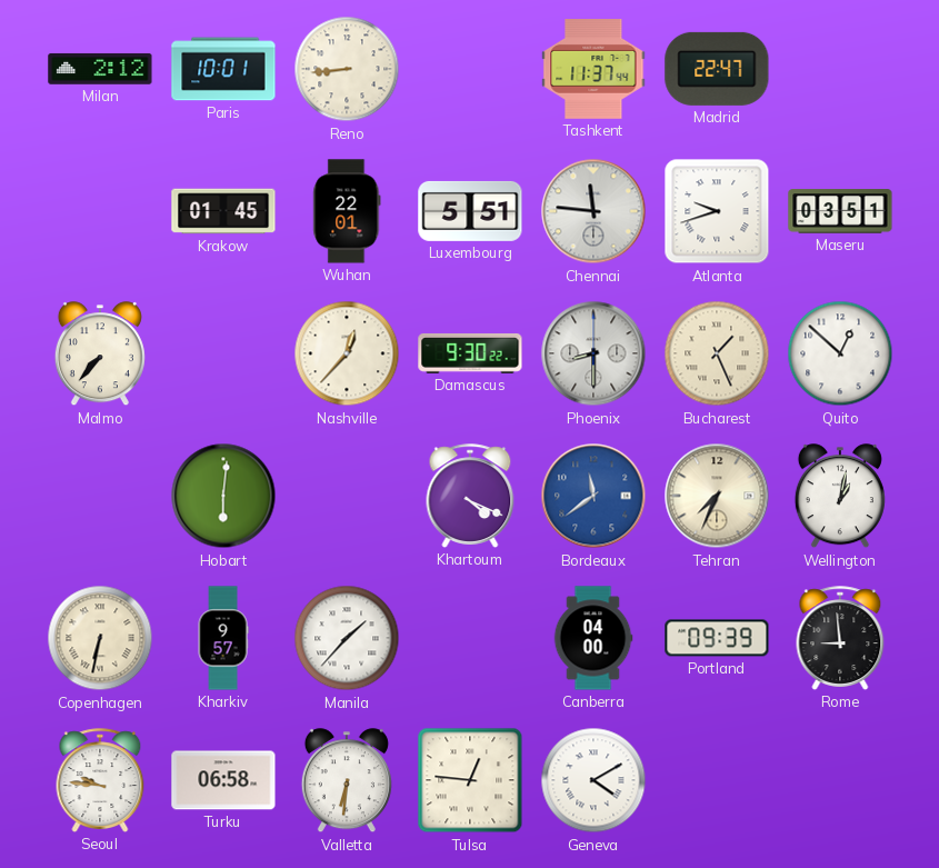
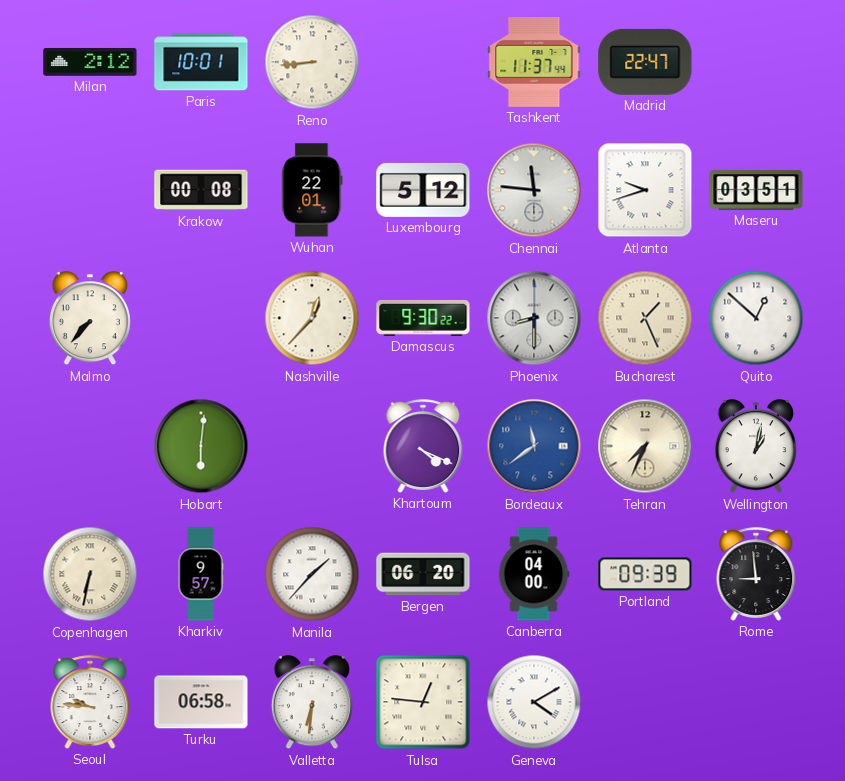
Krakow: 01:45 -> 00:08 (201, 190)
Luxembourg: 5:51 -> 5:12 (423, 190)
Bergen: none -> 06:20 (423, 574)
